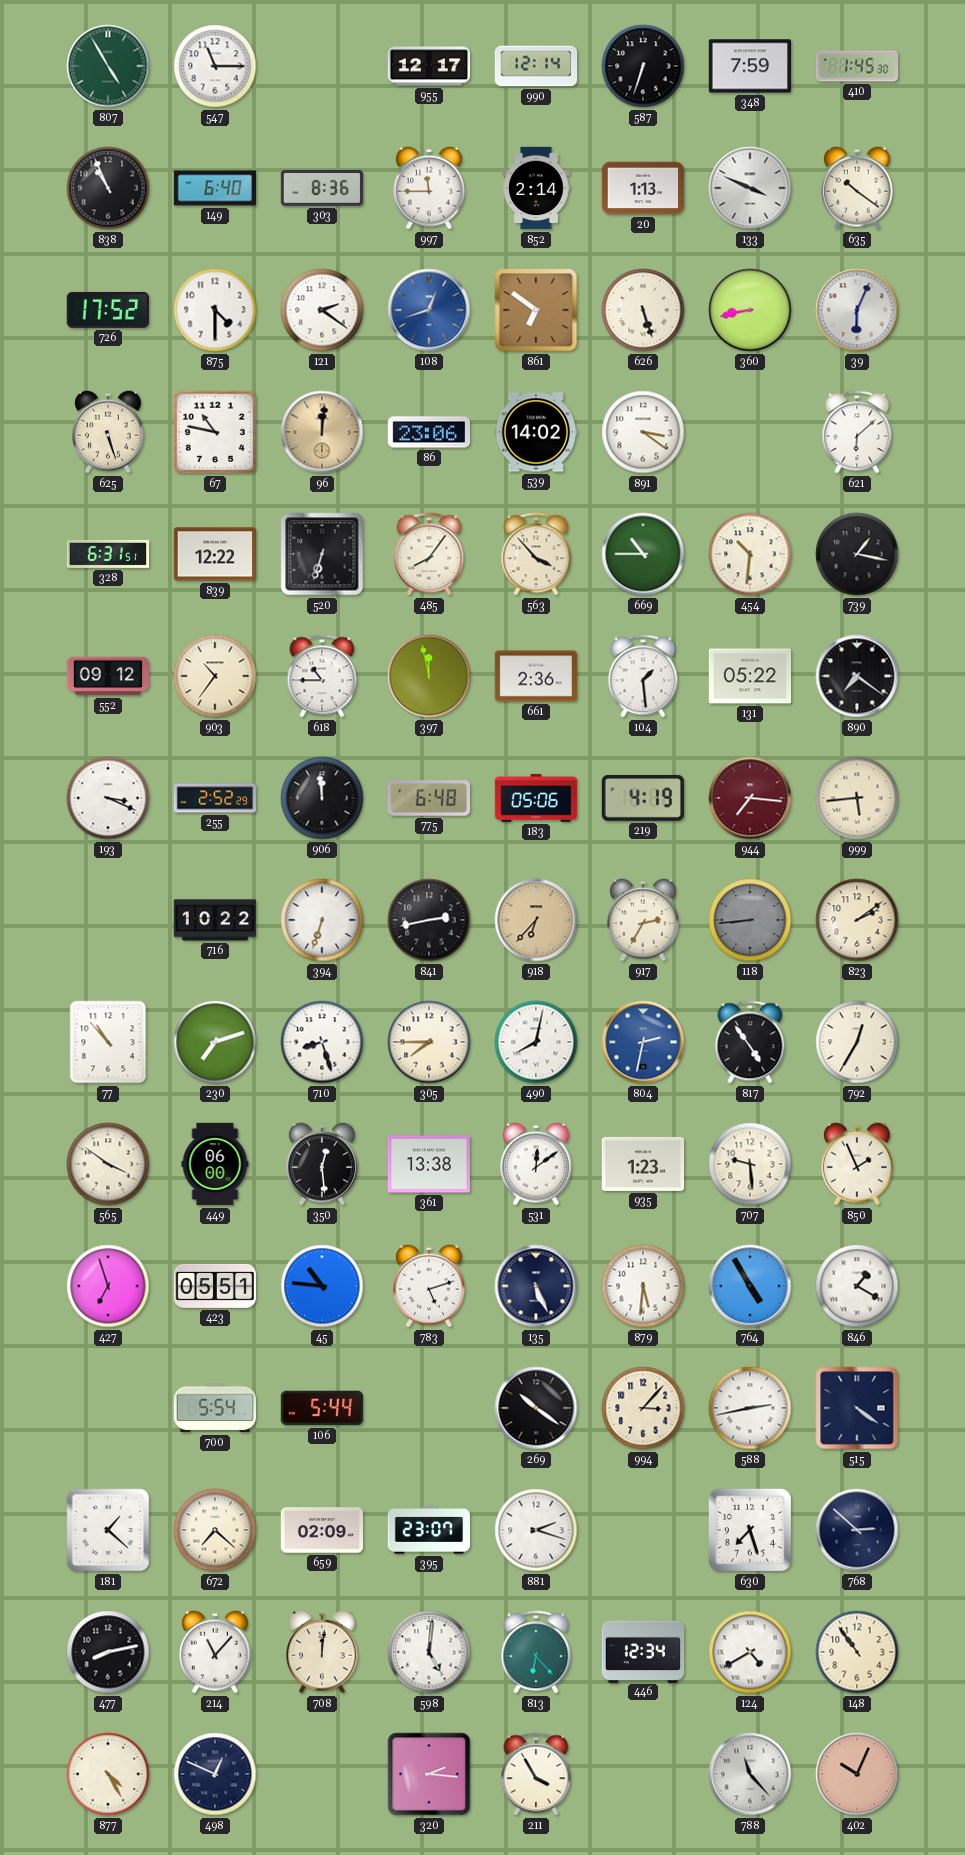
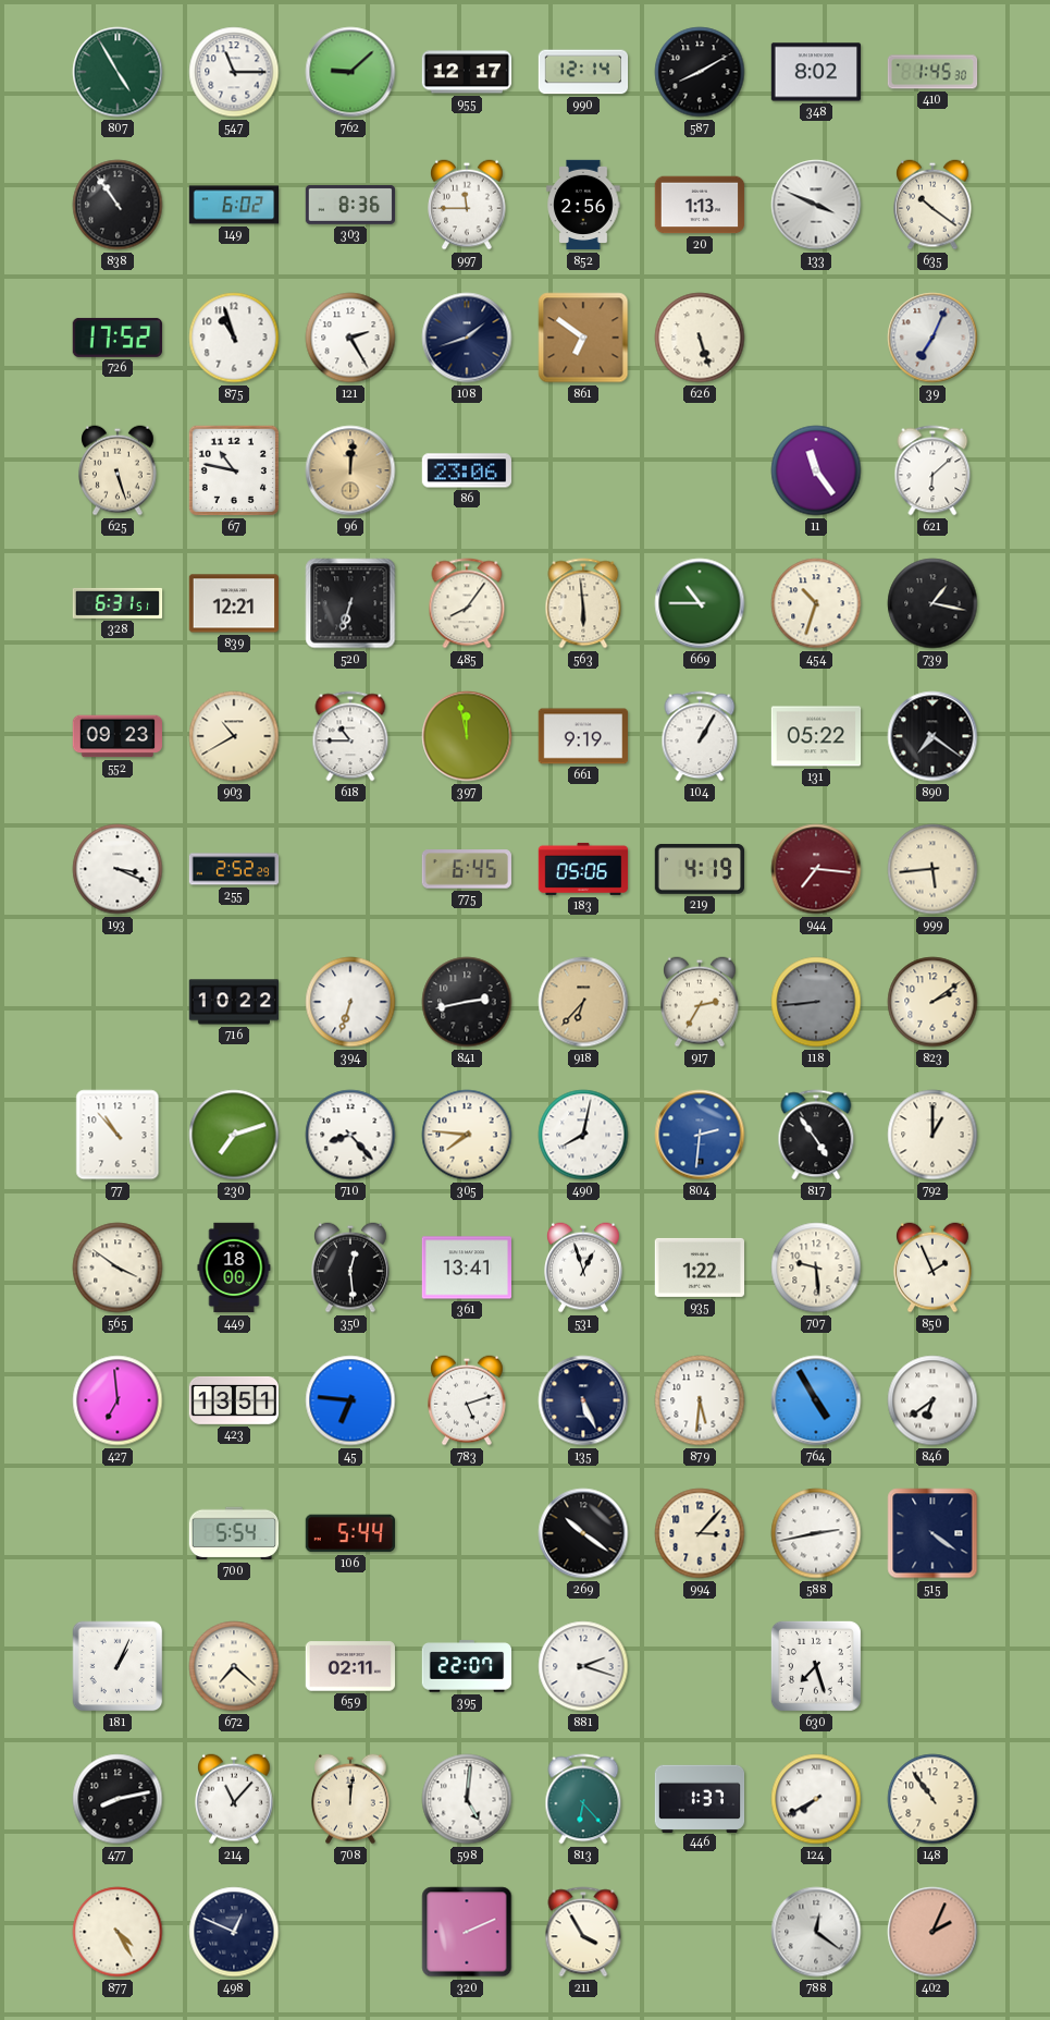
762: none -> 9:08 (350, 72)
587: 6:33 -> 8:10 (700, 72)
348: 7:59 -> 8:02 (816, 72)
838: 10:56 -> 10:54 (118, 205)
149: 6:40 -> 6:02 (234, 205)
852: 2:14 -> 2:56 (583, 205)
875: 4:30 -> 10:57 (234, 338)
121: 2:21 -> 2:25 (350, 338)
108: 12:42 -> 1:42 (467, 338)
108 dial: blue -> navy (467, 338)
360: 8:43 -> none (750, 310)
39: 6:04 -> 7:04 (932, 338)
539: 14:02 -> none (536, 432)
891: 3:21 -> none (643, 432)
11: none -> 11:24 (816, 470)
839: 12:22 -> 12:21 (233, 603)
563: 3:53 -> 5:59 (583, 603)
454: 10:31 -> 10:33 (816, 603)
552: 09:12 -> 09:23 (116, 736)
903: 10:36 -> 10:40 (234, 736)
661: 2:36 -> 9:19 (582, 736)
104: 1:29 -> 1:05 (700, 736)
906: 11:59 -> none (322, 798)
775: 6:48 -> 6:45 (466, 869)
710: 8:27 -> 8:23 (350, 1135)
305: 7:45 -> 7:46 (467, 1135)
804: 2:32 -> 2:31 (700, 1135)
792: 12:35 -> 1:00 (932, 1135)
449: 06:00 -> 18:00 (234, 1268)
361: 13:38 -> 13:41 (466, 1268)
531: 12:09 -> 12:57 (584, 1268)
935: 1:23 -> 1:22 (700, 1268)
427: 6:57 -> 6:59 (118, 1400)
423: 05:51 -> 13:51 (233, 1400)
45: 10:46 -> 6:46 (350, 1400)
846: 1:20 -> 6:39 (932, 1400)
181: 1:22 -> 1:04 (118, 1666)
659: 02:09 -> 02:11 (350, 1666)
395: 23:07 -> 22:07 (467, 1666)
768: 2:52 -> none (857, 1530)
446: 12:34 -> 1:37 (700, 1798)
124: 4:40 -> 7:40 (816, 1799)
320: 2:16 -> 2:11 (467, 1932)
788: 11:23 -> 12:21 (816, 1932)
402: 10:04 -> 2:04 (932, 1932)
